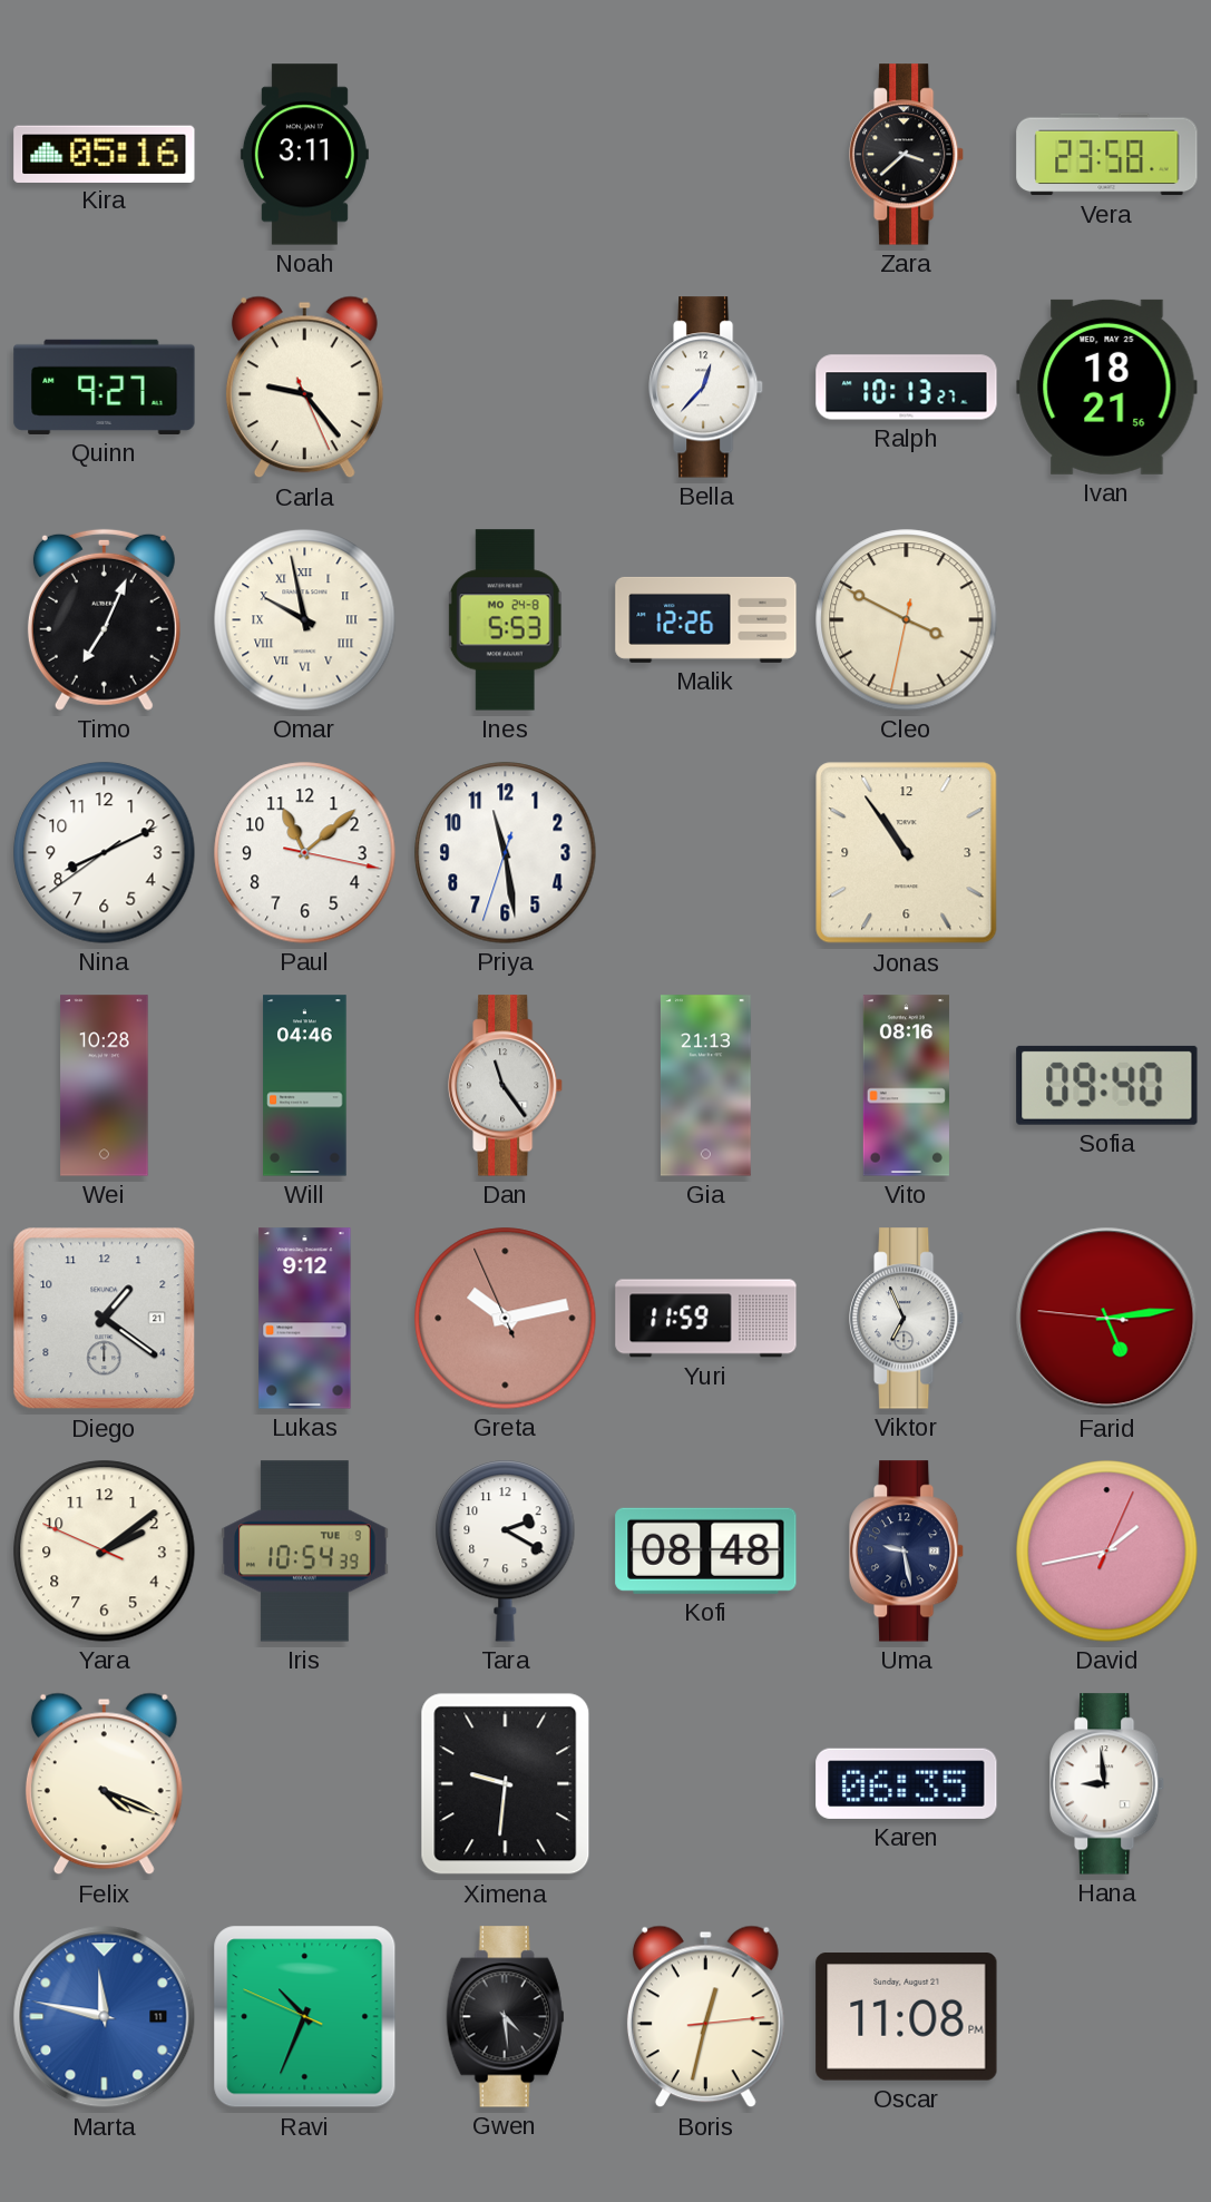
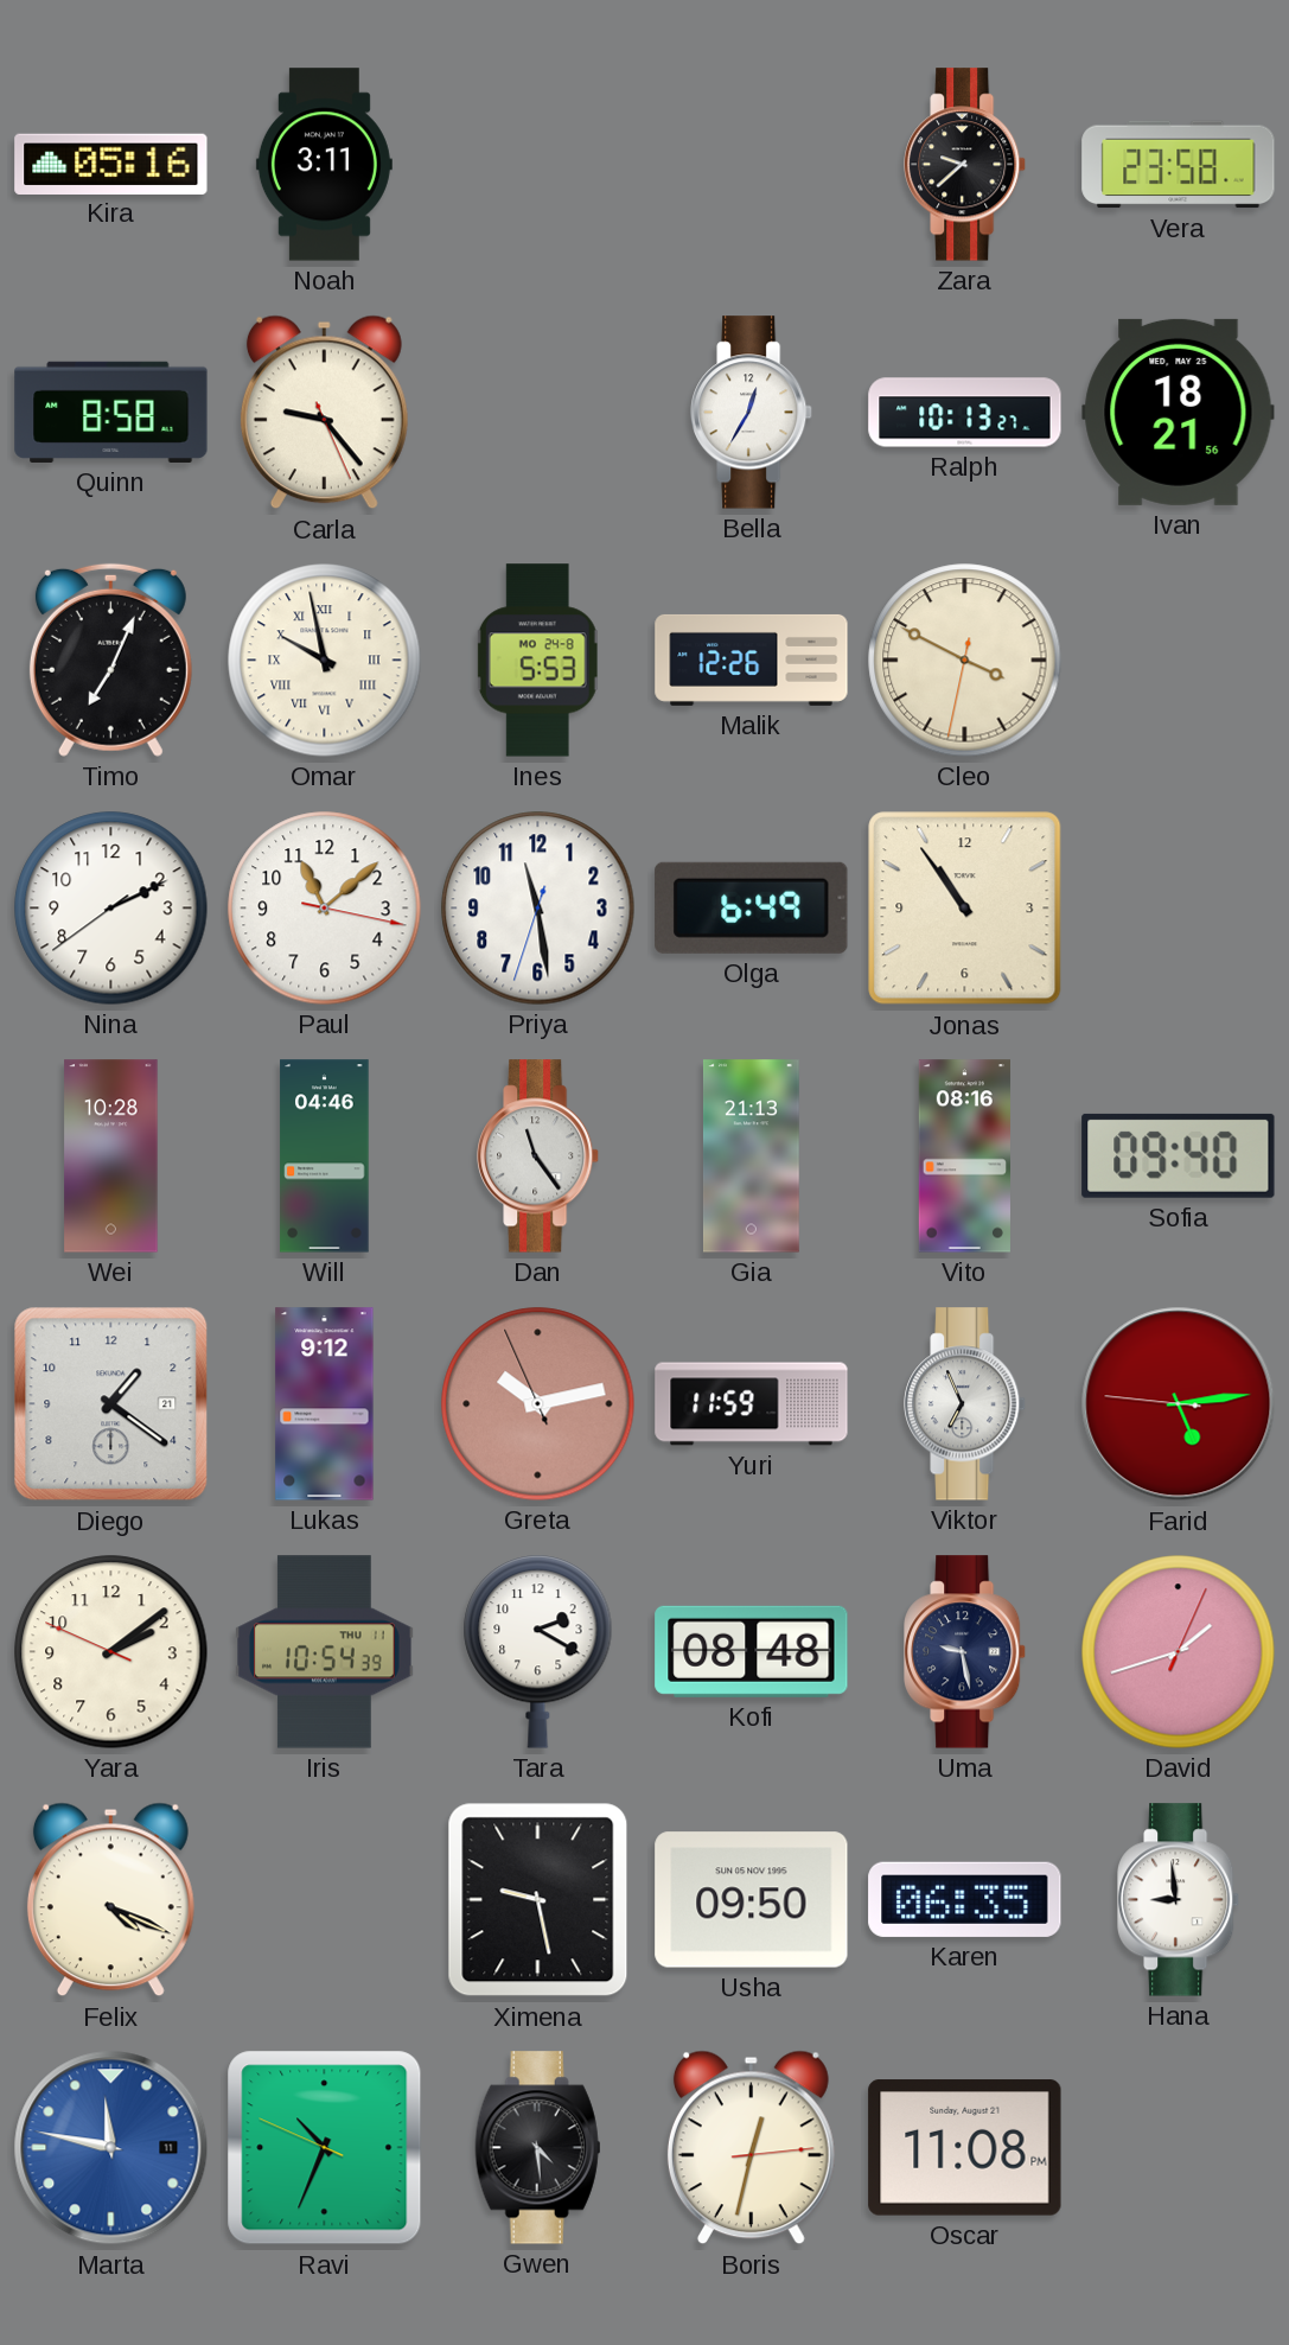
Zara: 3:38 -> 9:38 (966, 165)
Quinn: 9:27 -> 8:58 (111, 412)
Bella: 12:37 -> 12:35 (753, 413)
Nina: 8:10 -> 2:10 (111, 909)
Olga: none -> 6:49 (752, 907)
Iris date: TUE 9 -> THU 11 (325, 1652)
David: 1:43 -> 1:42 (1179, 1652)
Ximena: 9:31 -> 9:28 (538, 1900)
Usha: none -> 09:50 (752, 1900)
